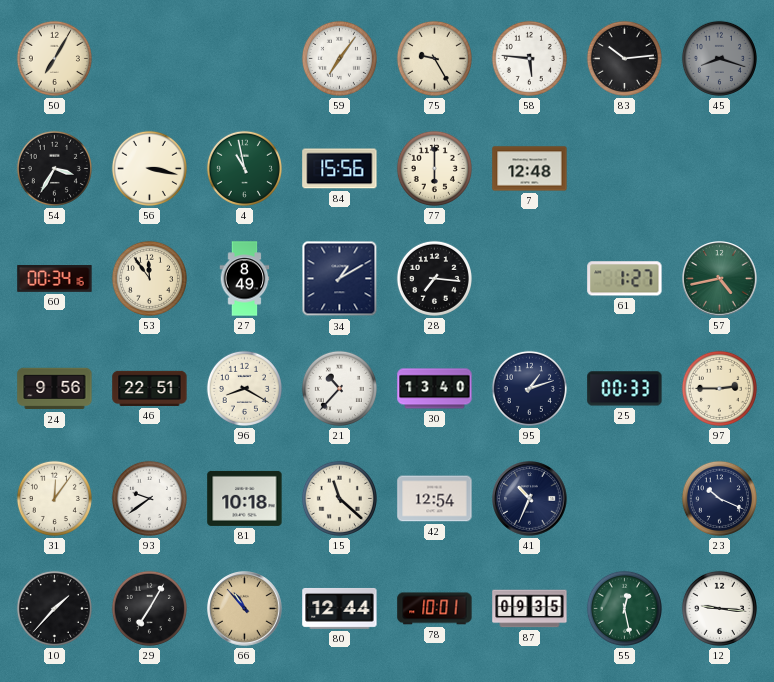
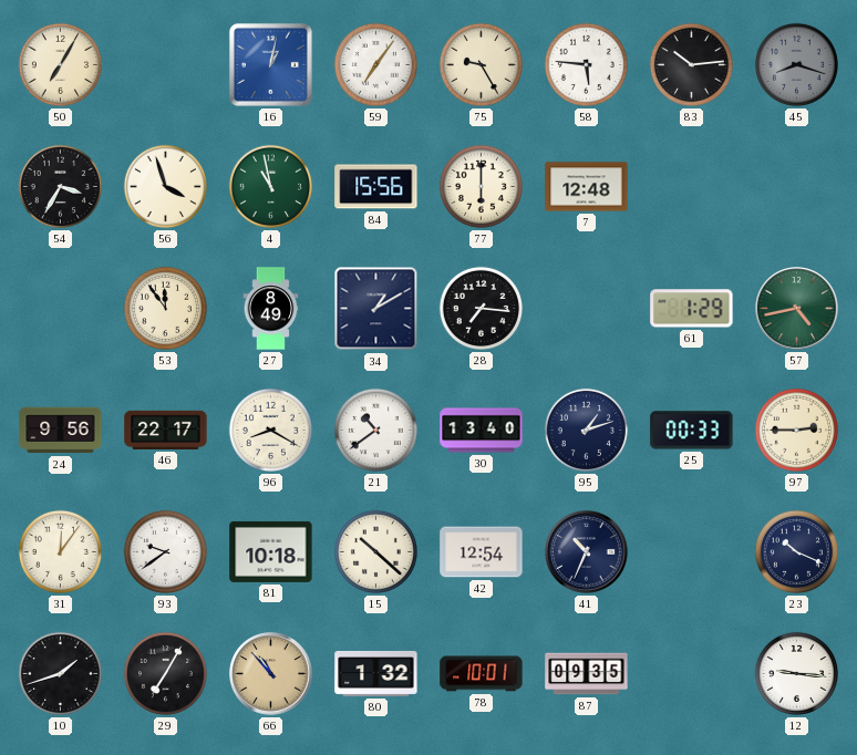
16: none -> 1:02 (270, 64)
56: 3:17 -> 3:57 (165, 186)
60: 00:34 -> none (55, 279)
61: 1:27 -> 1:29 (692, 309)
46: 22:51 -> 22:17 (166, 430)
21: 10:37 -> 10:39 (375, 430)
15: 11:22 -> 10:22 (375, 551)
10: 1:37 -> 1:42 (60, 673)
80: 12:44 -> 1:32 (376, 673)
55: 12:28 -> none (624, 608)
